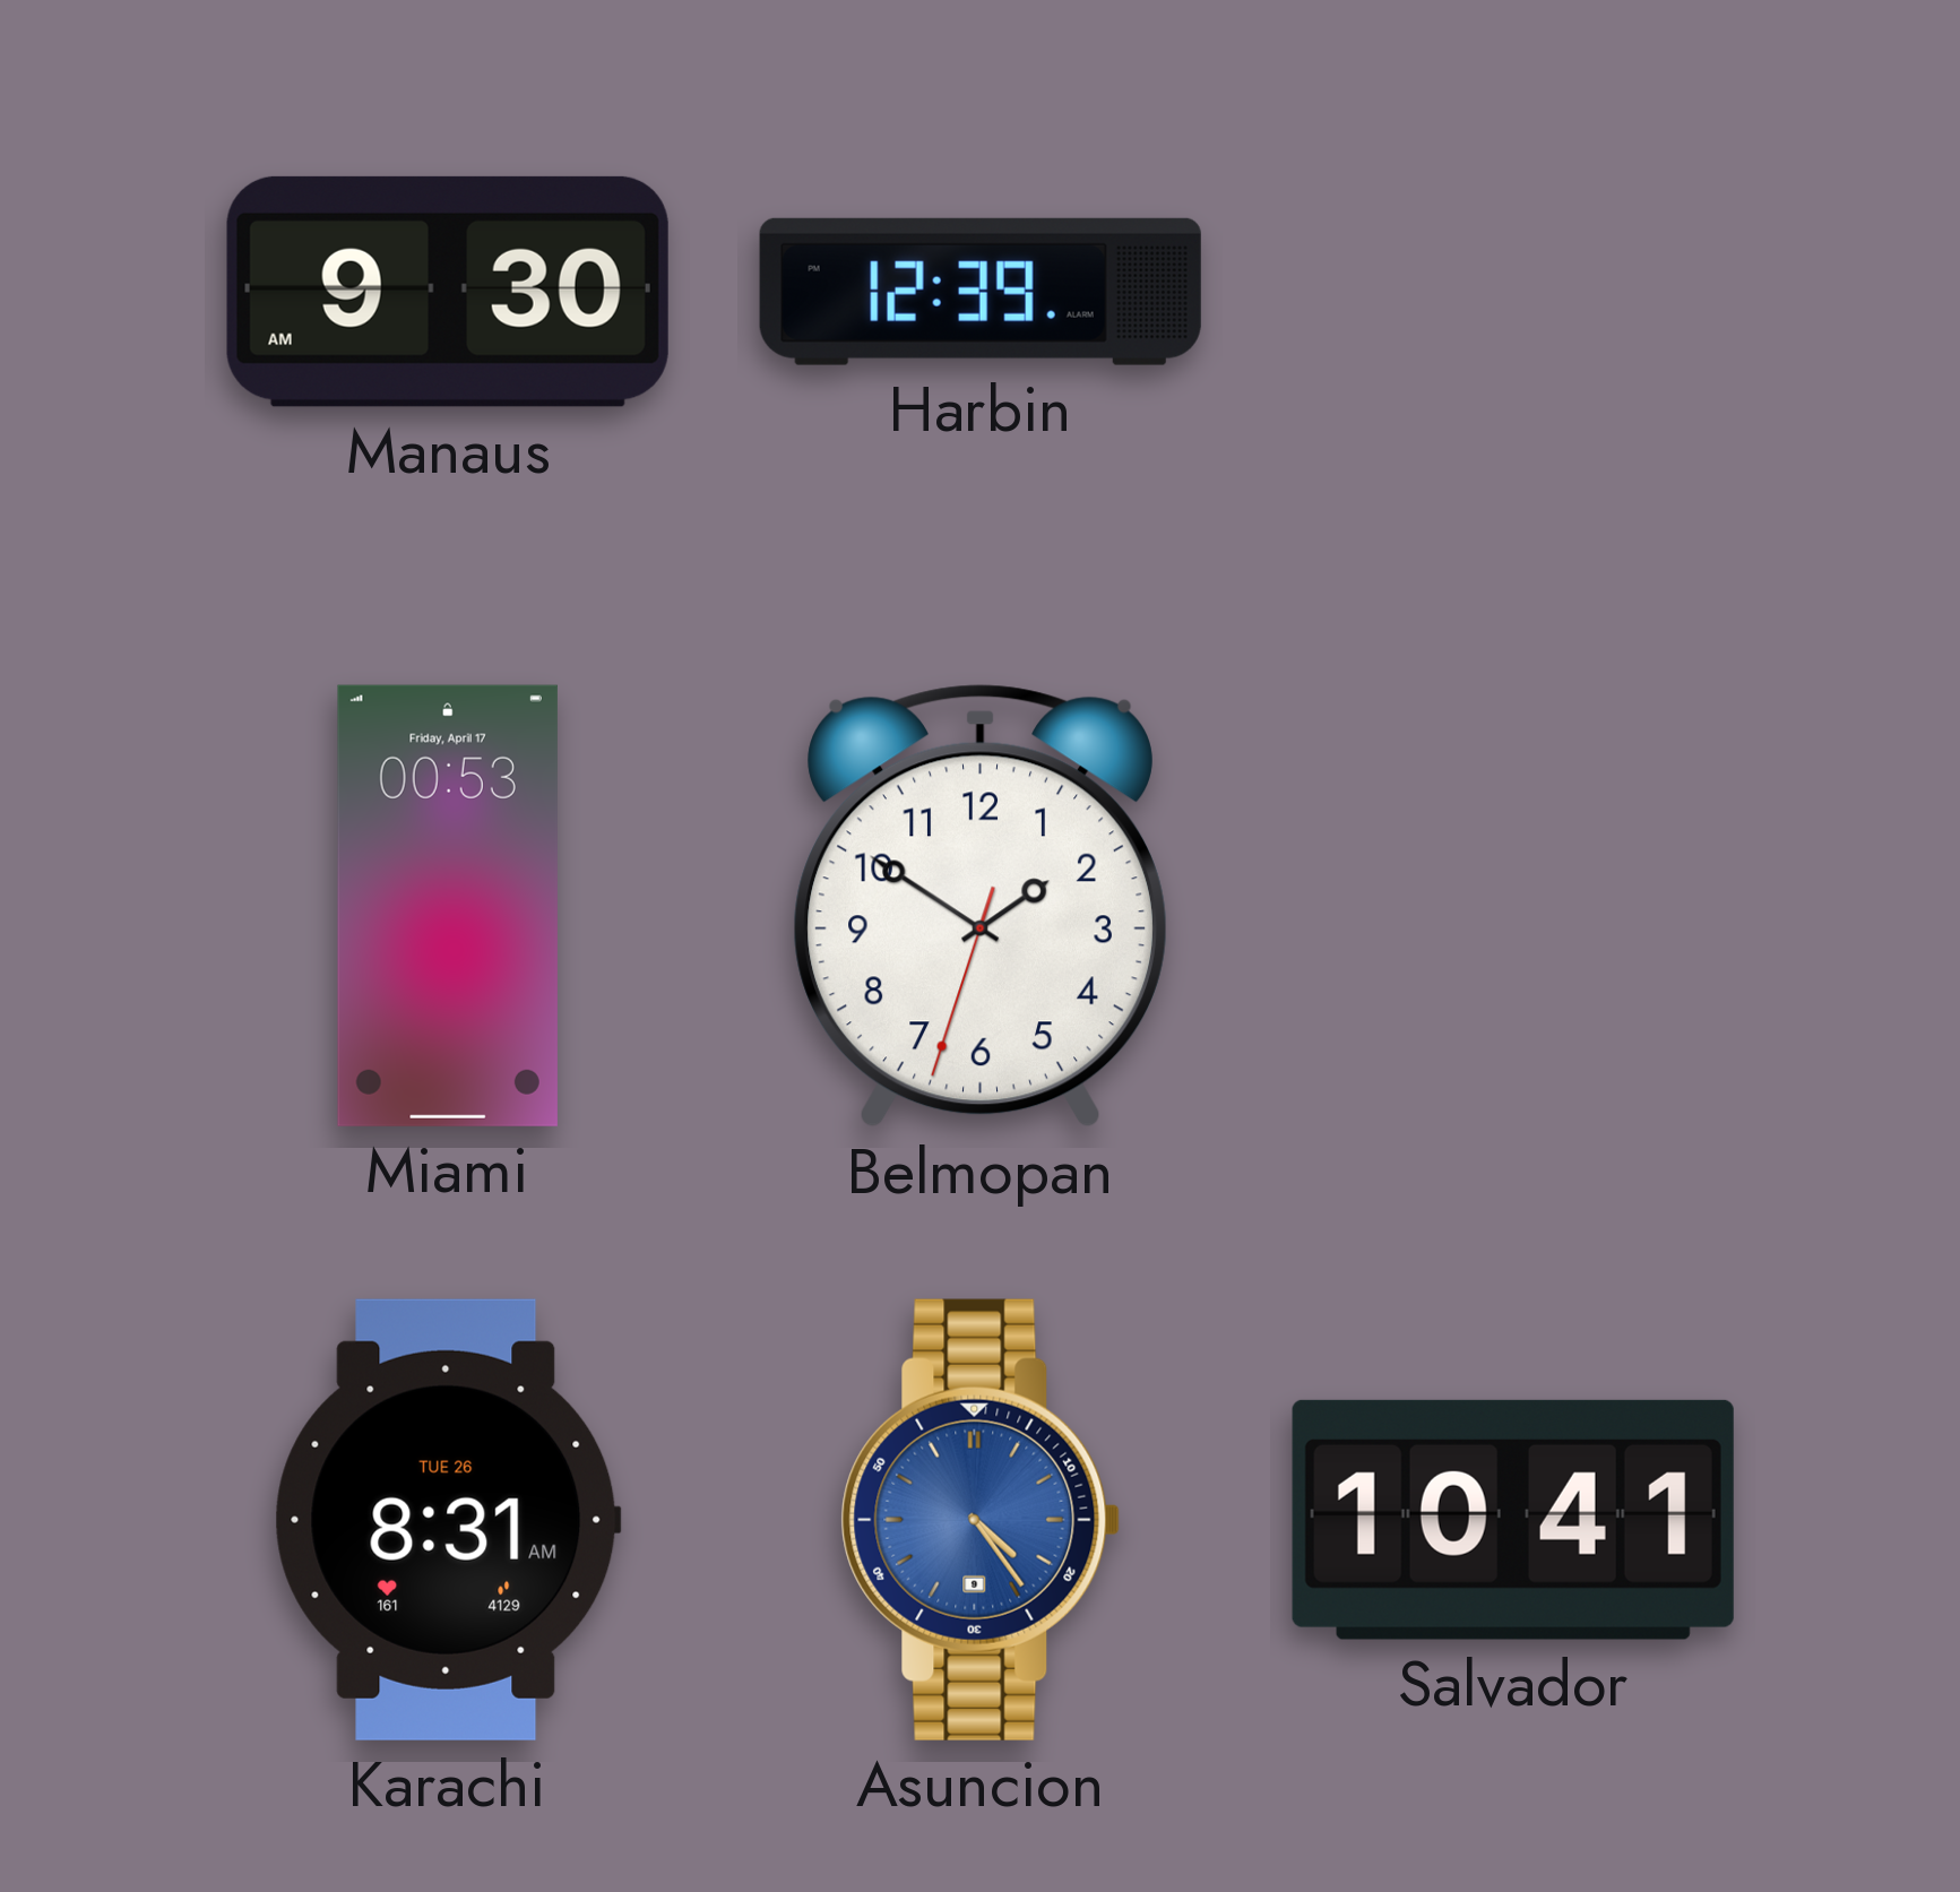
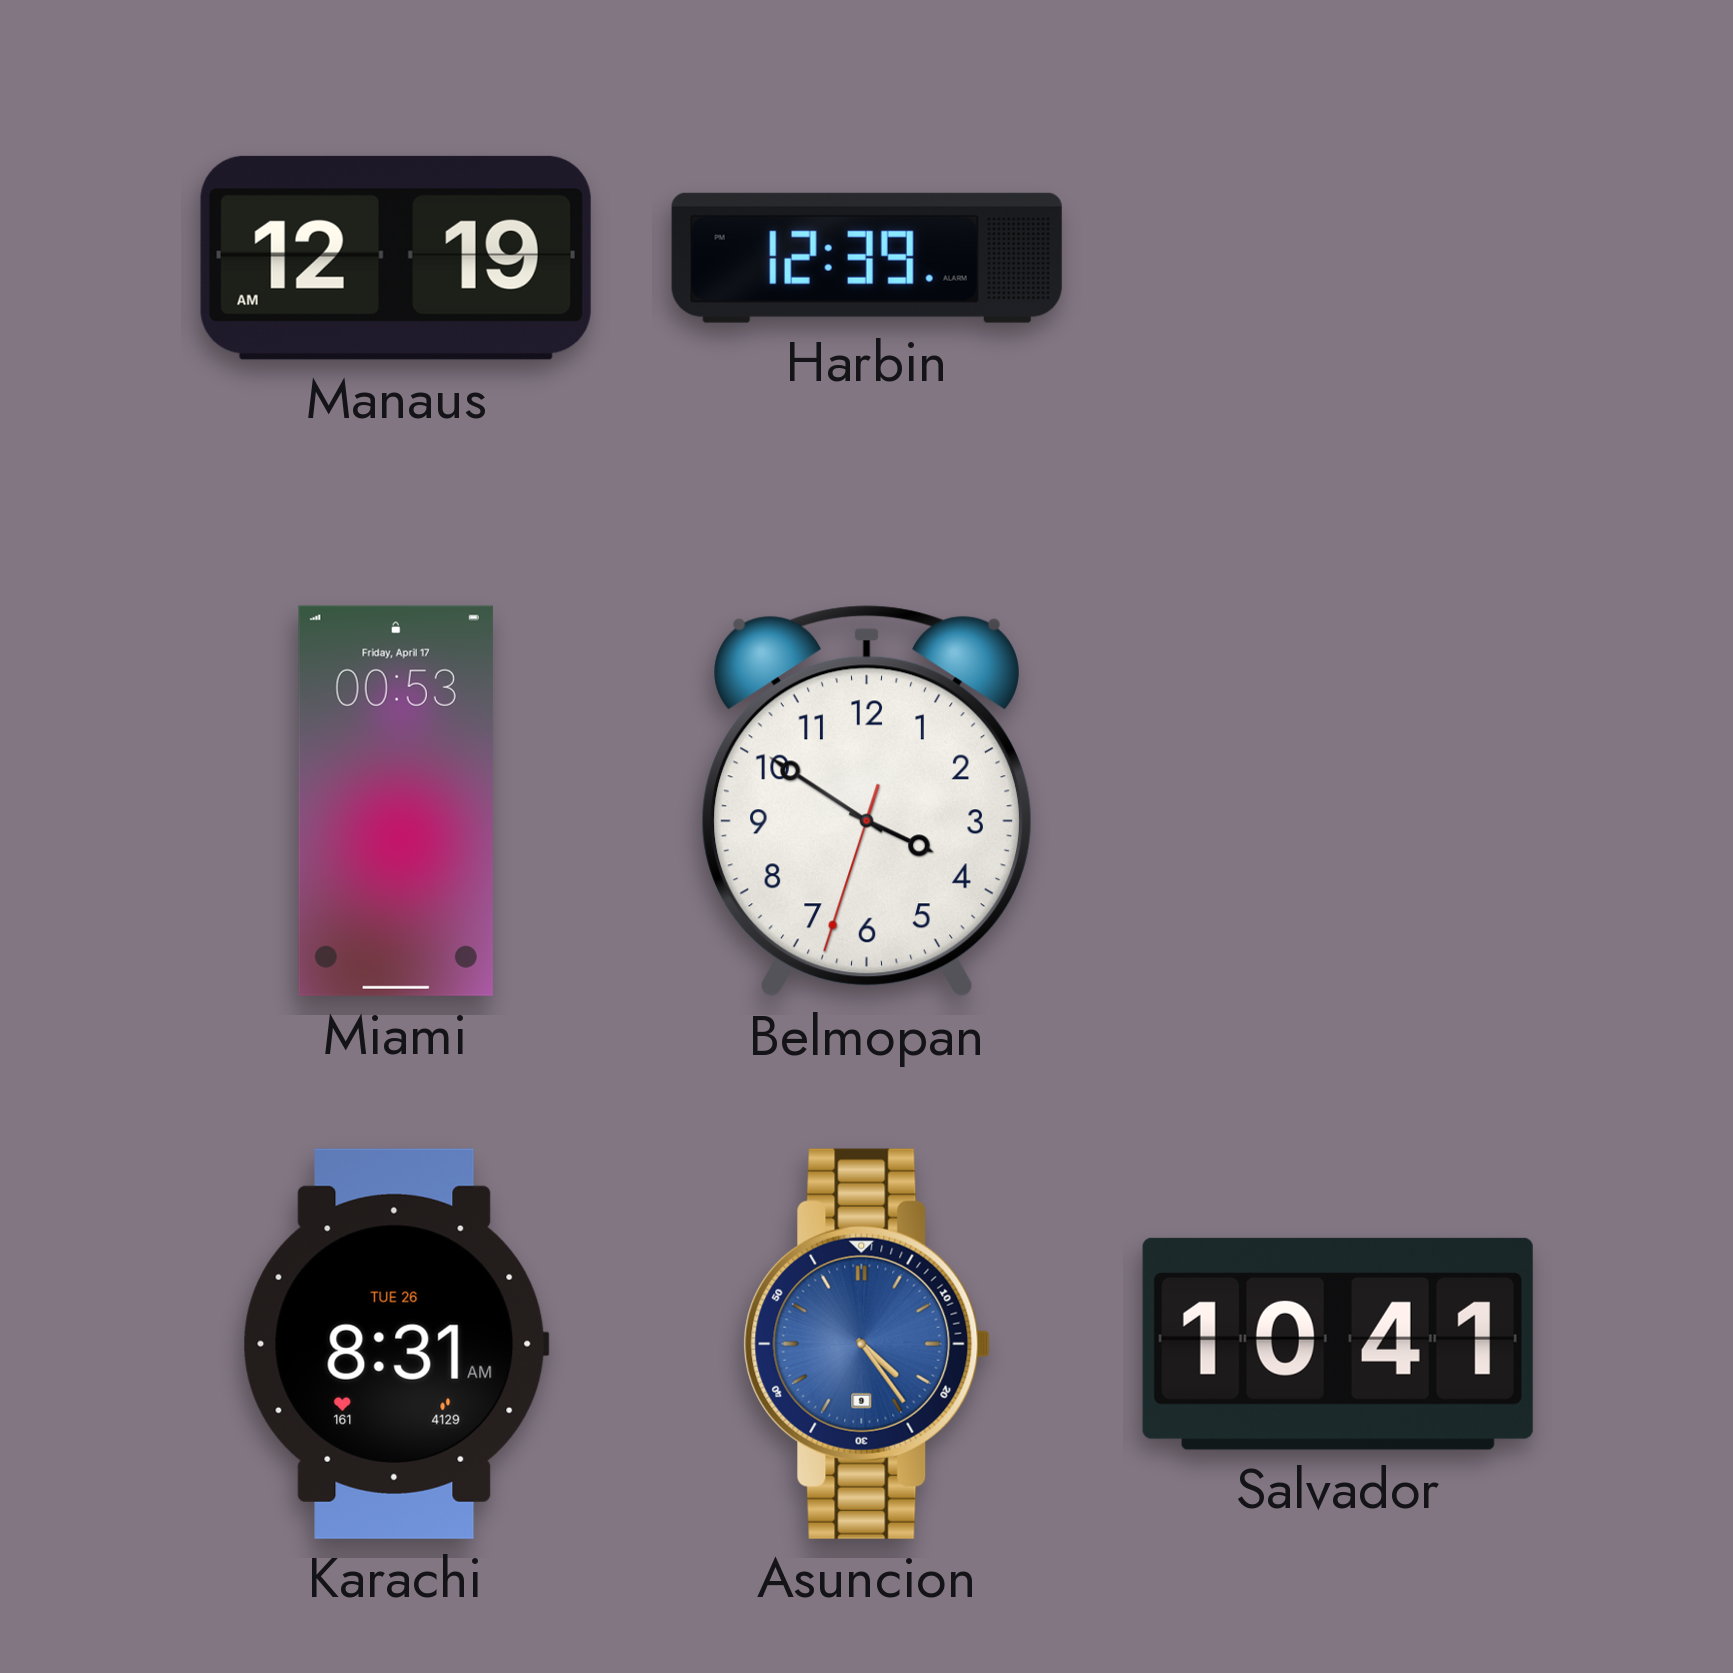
Manaus: 9:30 -> 12:19 (396, 258)
Belmopan: 1:50 -> 3:50 (867, 801)
